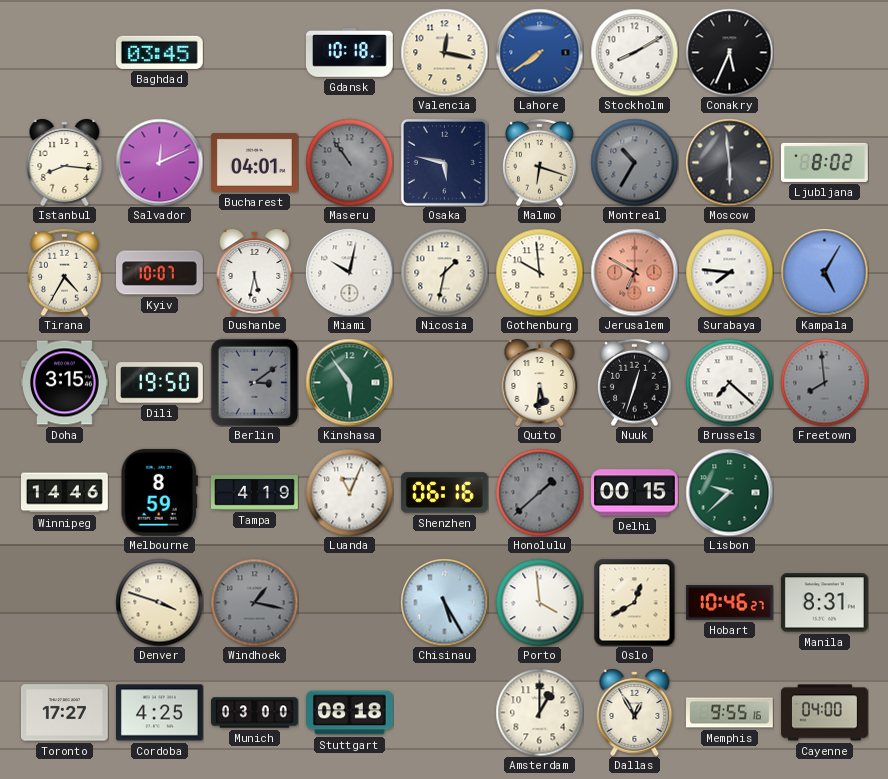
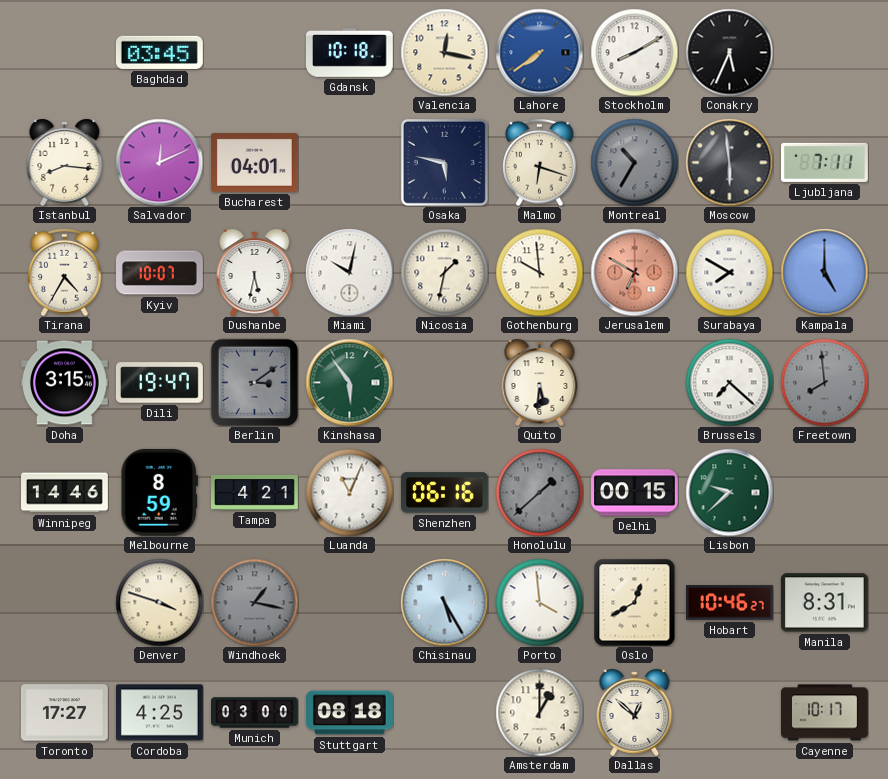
Maseru: 10:54 -> none (349, 162)
Ljubljana: 8:02 -> 7:11 (825, 162)
Surabaya: 7:46 -> 7:50 (729, 272)
Kampala: 5:05 -> 5:00 (824, 272)
Dili: 19:50 -> 19:47 (160, 383)
Nuuk: 12:33 -> none (635, 382)
Tampa: 4:19 -> 4:21 (255, 492)
Dallas: 12:55 -> 12:52 (635, 712)
Memphis: 9:55 -> none (730, 713)
Cayenne: 04:00 -> 10:17 (825, 713)
